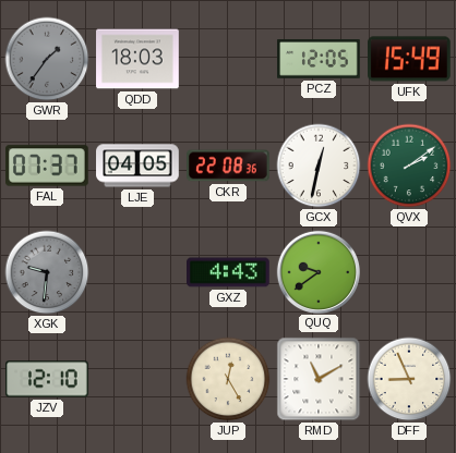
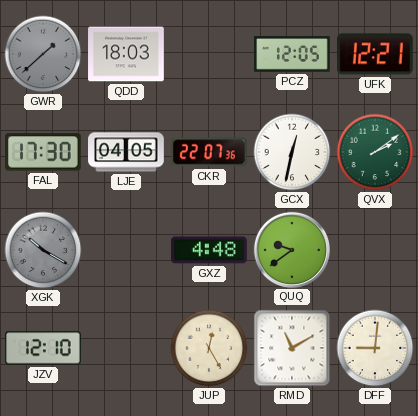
GWR: 1:36 -> 1:38 (43, 54)
UFK: 15:49 -> 12:21 (376, 54)
FAL: 07:37 -> 17:30 (44, 152)
CKR: 22:08 -> 22:07 (210, 152)
XGK: 9:31 -> 10:20 (43, 250)
GXZ: 4:43 -> 4:48 (210, 250)
DFF: 8:56 -> 9:01 (375, 348)
